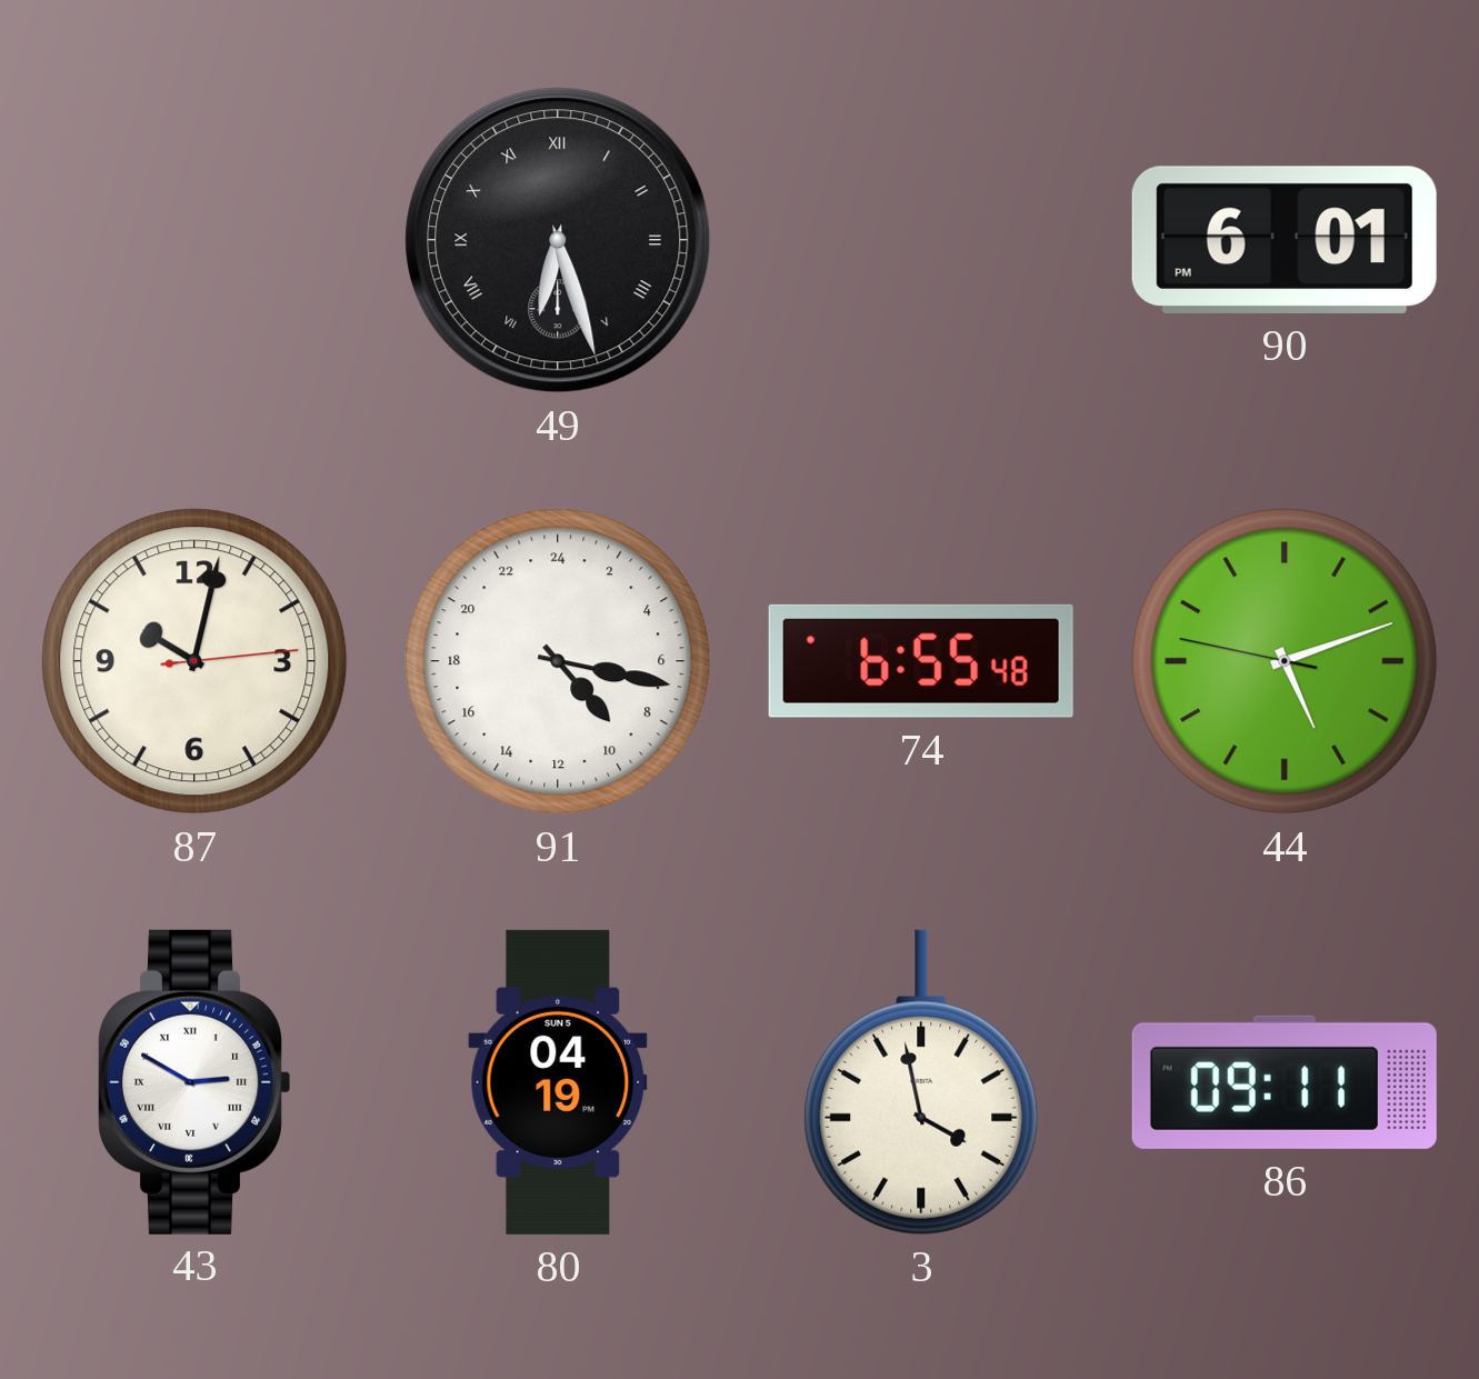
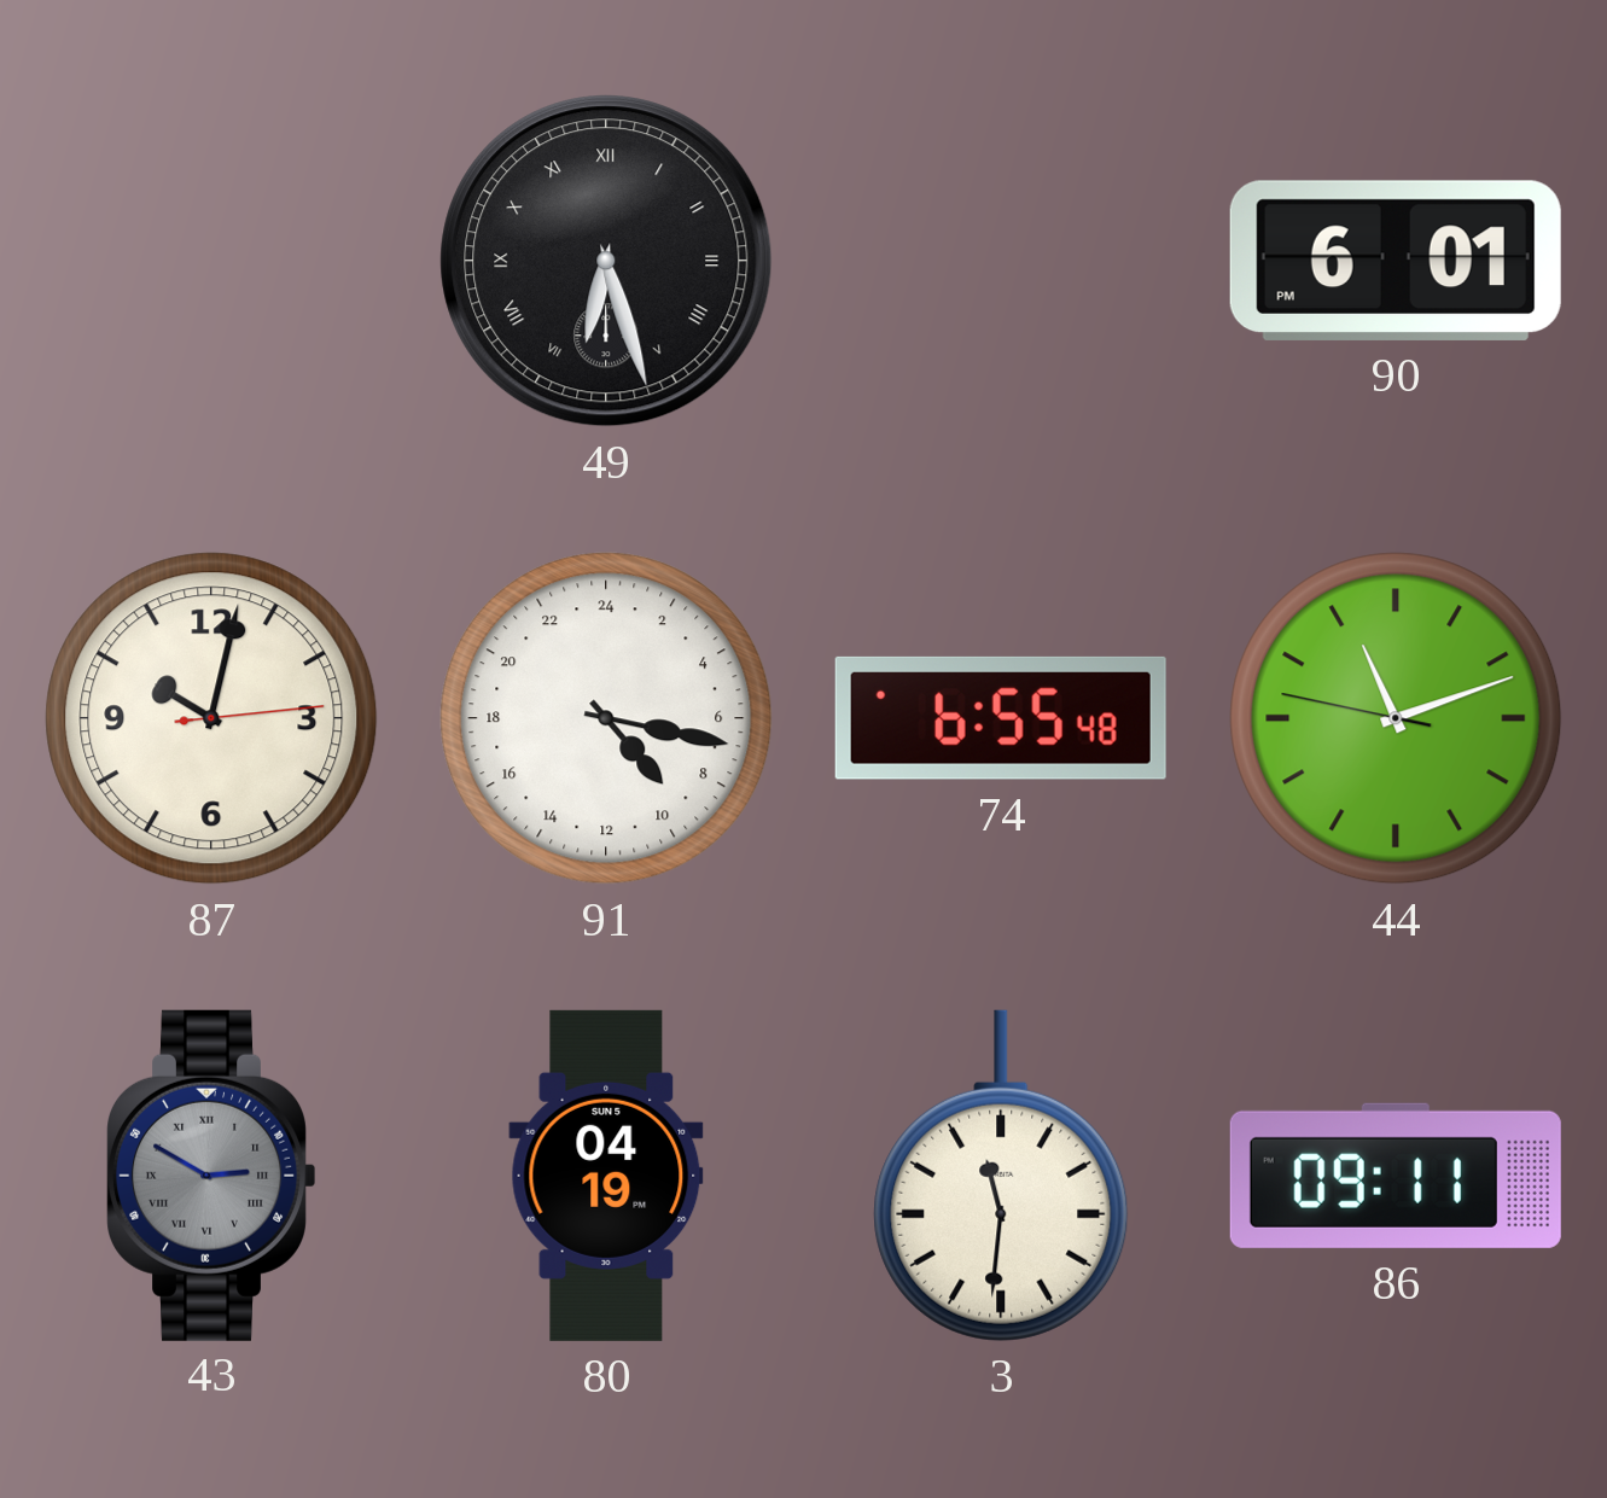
44: 5:11 -> 11:11 (1396, 718)
43 dial: white -> grey (211, 1176)
3: 3:58 -> 11:31 (1001, 1176)
